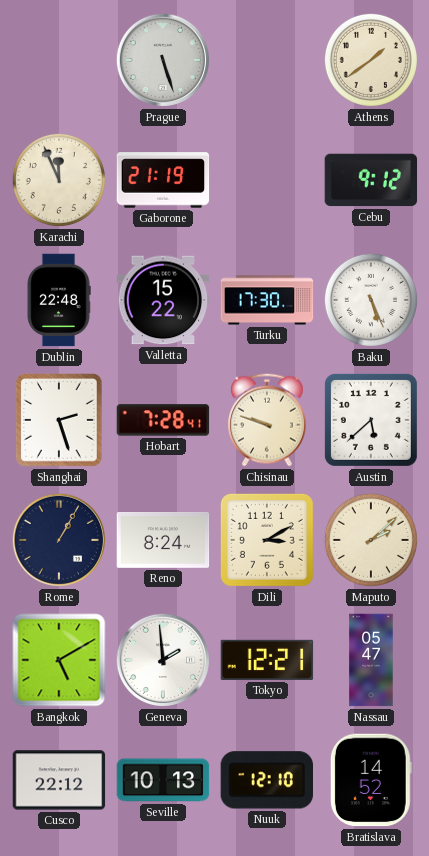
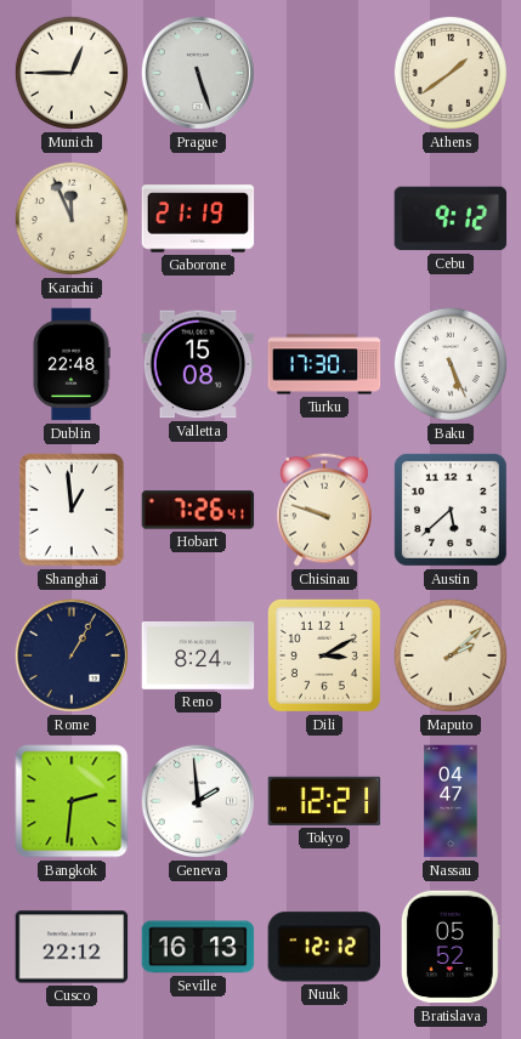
Munich: none -> 12:45 (72, 73)
Valletta: 15:22 -> 15:08 (198, 364)
Shanghai: 2:27 -> 12:59 (72, 510)
Hobart: 7:28 -> 7:26 (198, 510)
Bangkok: 5:10 -> 2:31 (72, 801)
Nassau: 05:47 -> 04:47 (451, 801)
Seville: 10:13 -> 16:13 (198, 947)
Nuuk: 12:10 -> 12:12 (323, 947)
Bratislava: 14:52 -> 05:52 (451, 947)
